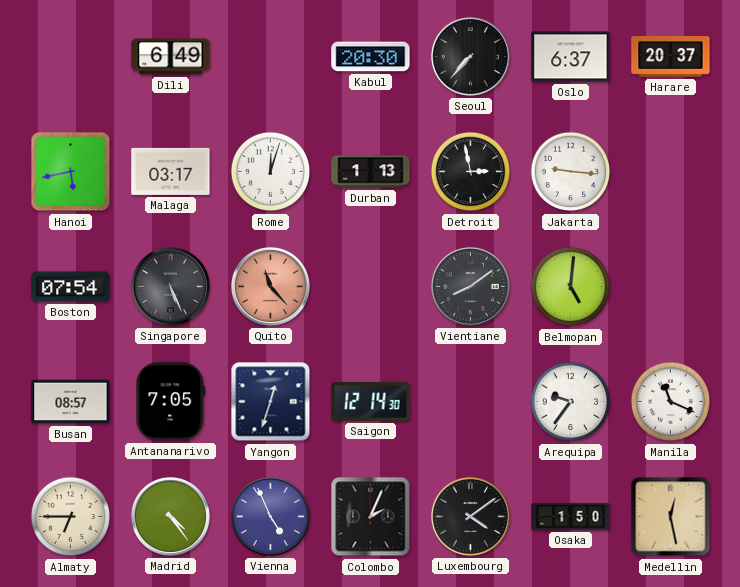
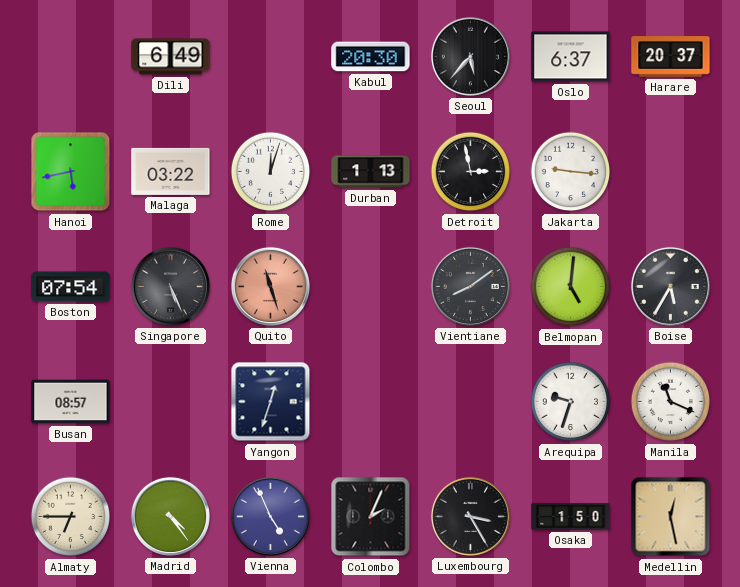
Seoul: 7:37 -> 5:37 (470, 56)
Malaga: 03:17 -> 03:22 (171, 171)
Quito: 11:23 -> 11:27 (270, 286)
Boise: none -> 5:35 (670, 286)
Antananarivo: 7:05 -> none (171, 402)
Saigon: 12:14 -> none (371, 402)
Arequipa: 9:36 -> 9:33 (571, 402)
Luxembourg: 4:09 -> 3:25 (470, 516)
